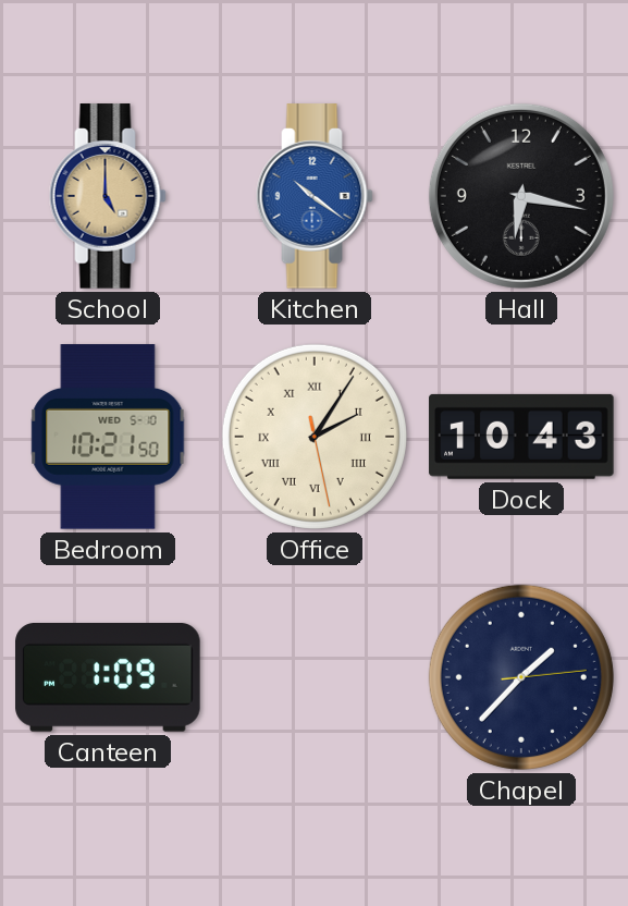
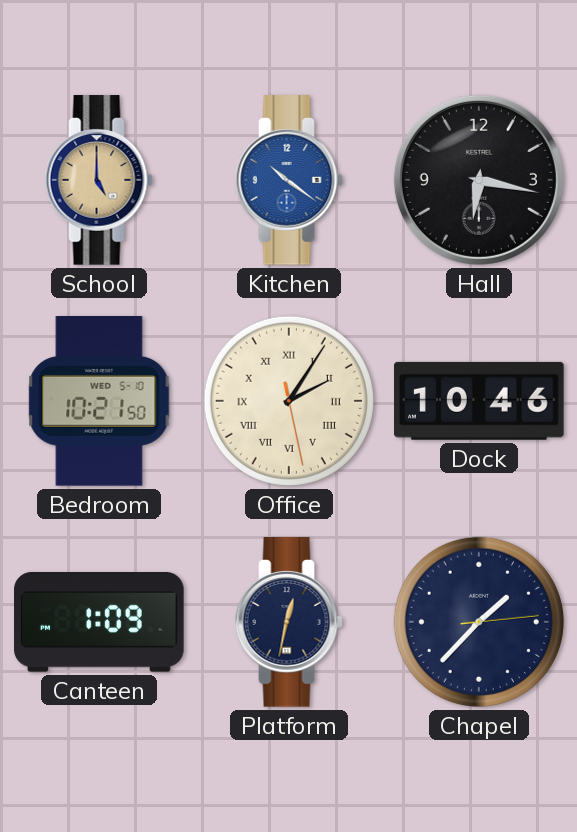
Dock: 10:43 -> 10:46 (479, 401)
Platform: none -> 12:32 (289, 622)
